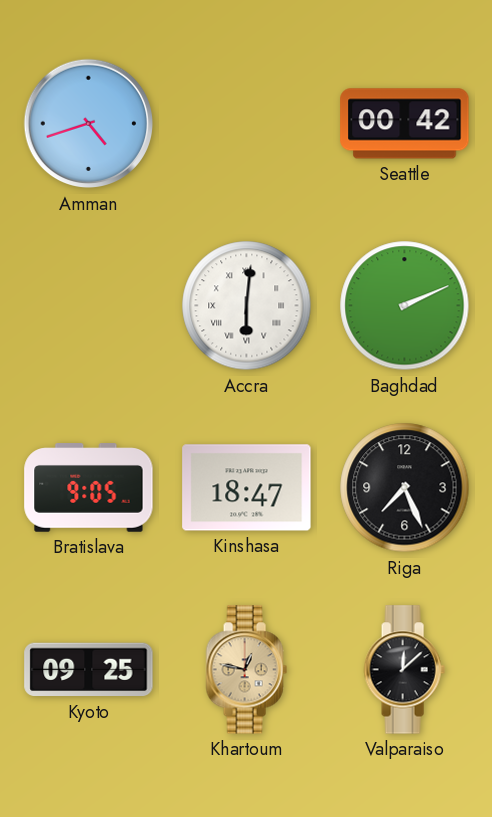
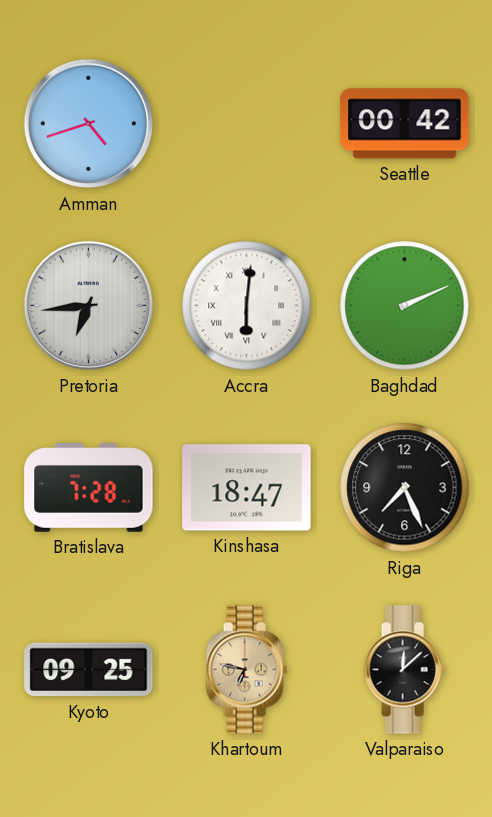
Pretoria: none -> 6:44 (89, 306)
Bratislava: 9:05 -> 7:28 (89, 488)
Khartoum: 12:47 -> 6:47 (246, 670)
